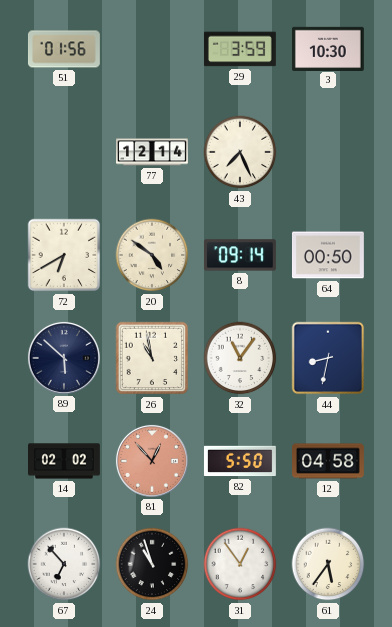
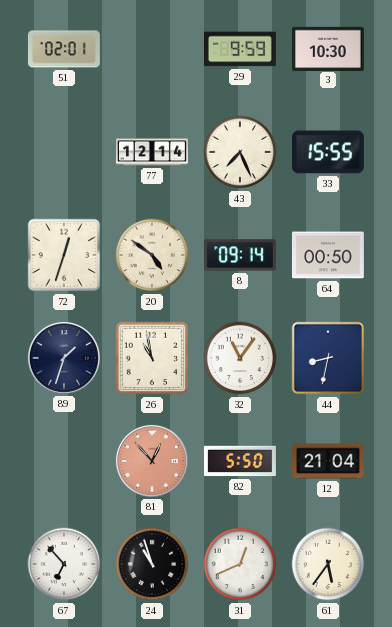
51: 01:56 -> 02:01 (64, 49)
29: 3:59 -> 9:59 (240, 49)
33: none -> 15:55 (328, 152)
72: 6:40 -> 12:33 (64, 255)
89: 5:52 -> 1:33 (64, 358)
14: 02:02 -> none (65, 461)
12: 04:58 -> 21:04 (329, 461)
31: 12:54 -> 12:41 (240, 564)
